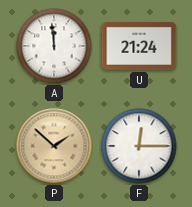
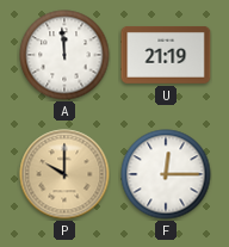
U: 21:24 -> 21:19 (166, 55)
P: 1:52 -> 10:00 (64, 174)
